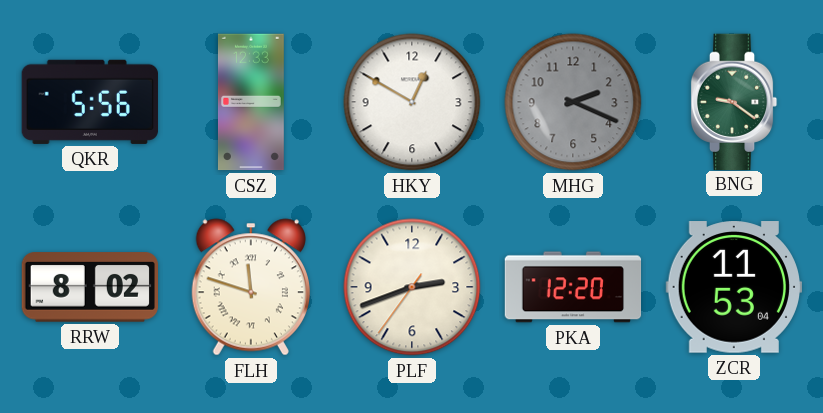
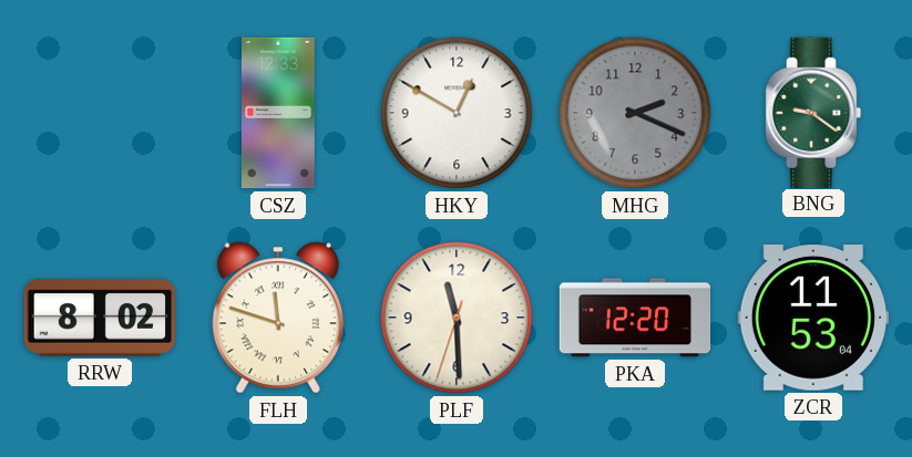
QKR: 5:56 -> none (90, 102)
PLF: 2:41 -> 11:29 (457, 318)
